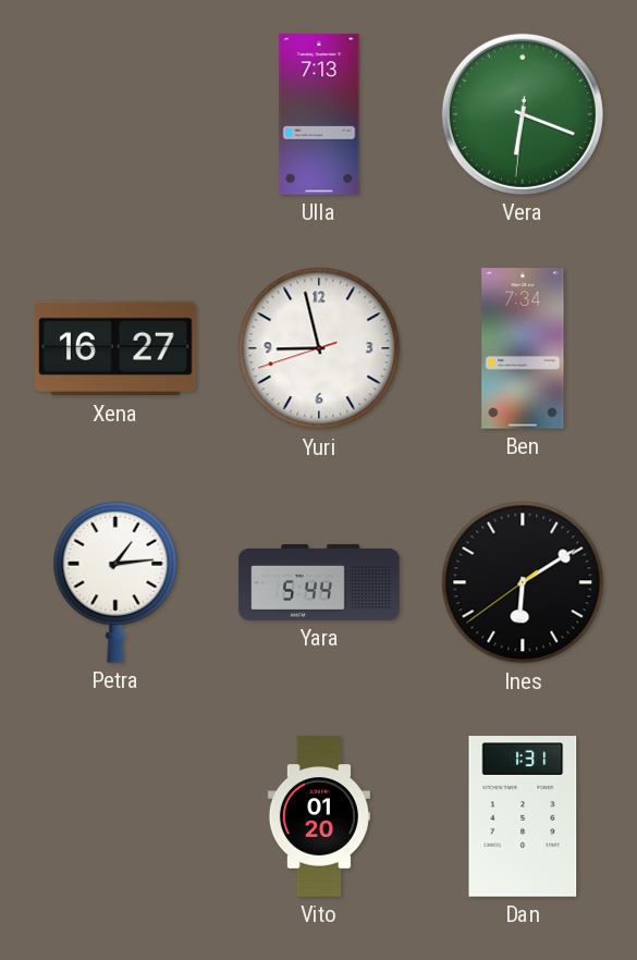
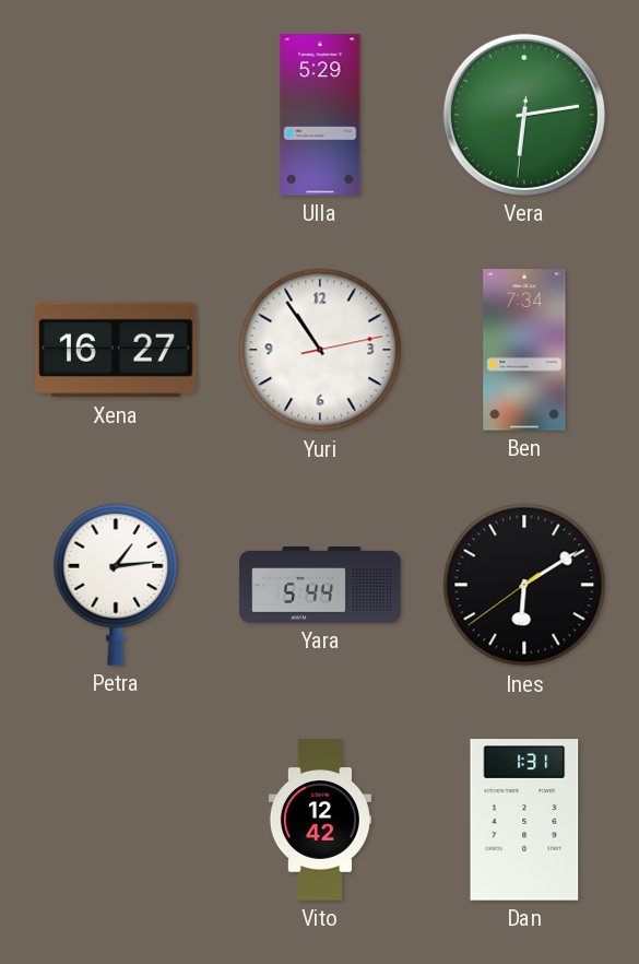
Ulla: 7:13 -> 5:29 (320, 115)
Vera: 6:18 -> 6:13 (524, 115)
Yuri: 8:57 -> 10:54 (320, 350)
Vito: 01:20 -> 12:42 (320, 820)
